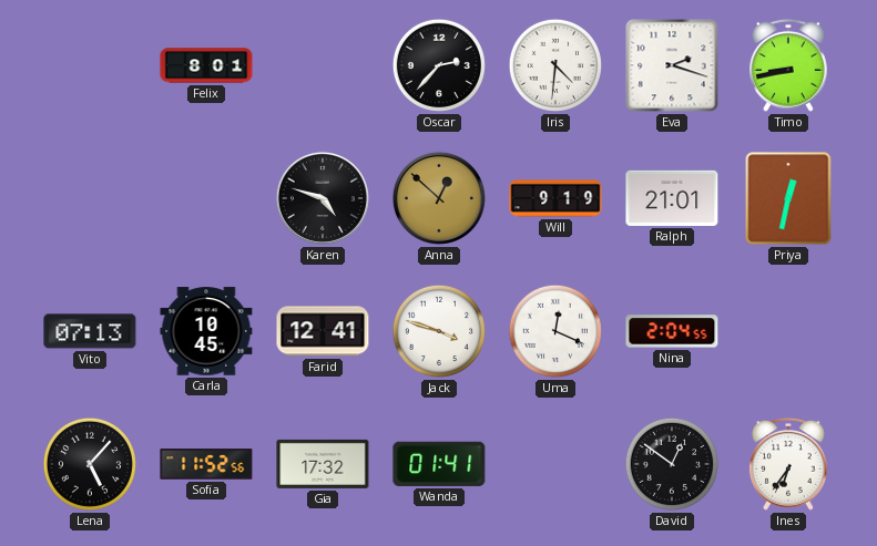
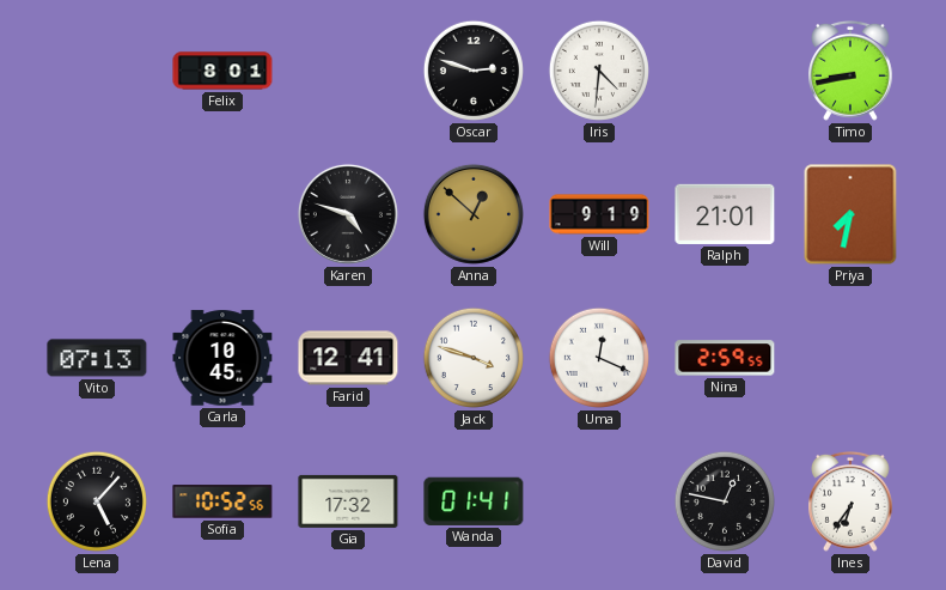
Oscar: 2:37 -> 2:48 (474, 71)
Eva: 2:18 -> none (672, 65)
Priya: 12:32 -> 7:32 (850, 214)
Nina: 2:04 -> 2:59 (725, 358)
Sofia: 11:52 -> 10:52 (222, 501)
David: 12:51 -> 12:47 (725, 501)
